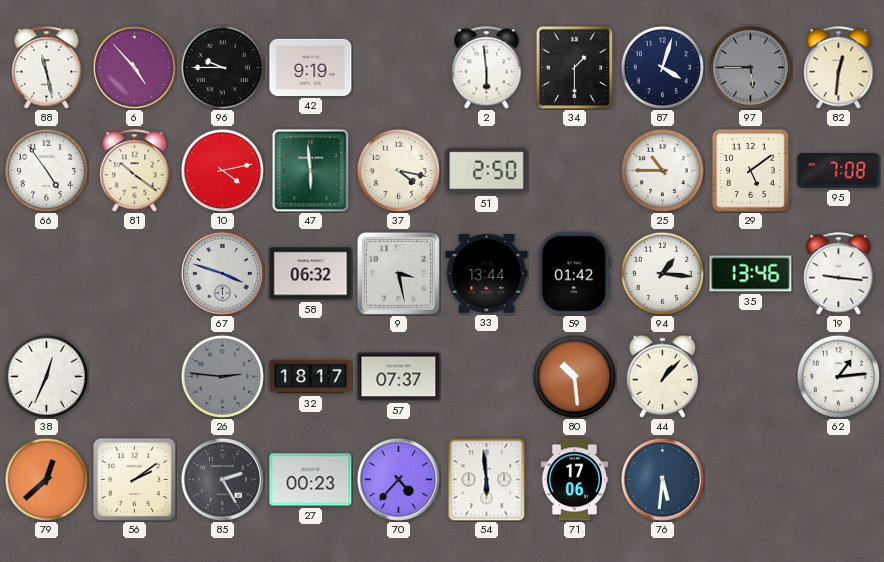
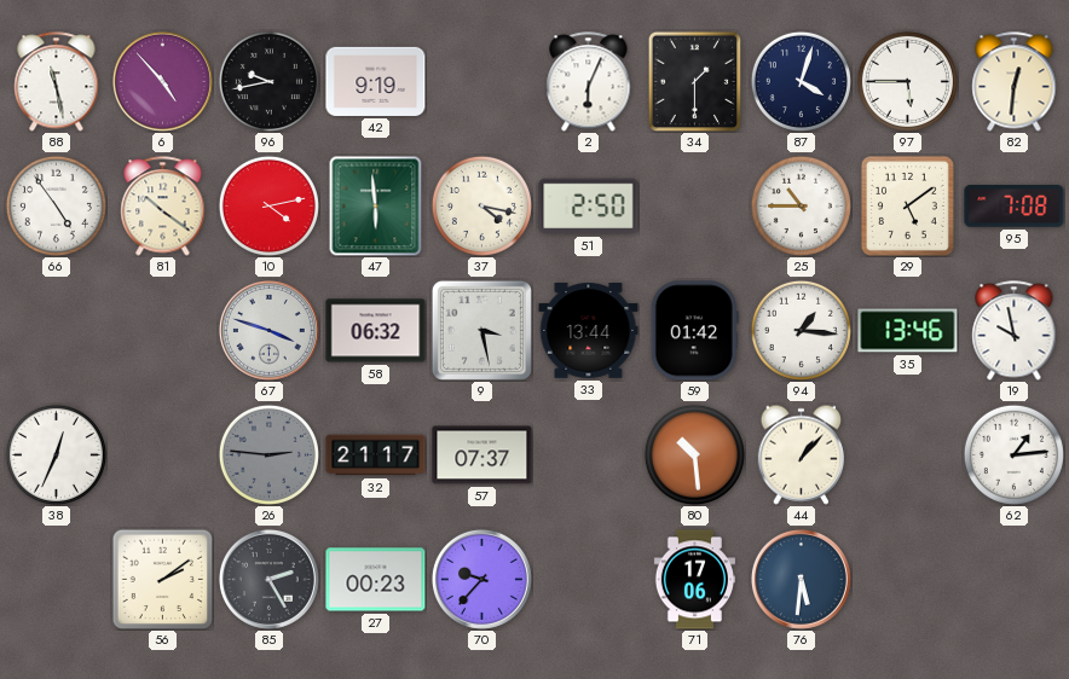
96: 9:45 -> 9:43 (268, 81)
2: 5:59 -> 6:04 (589, 82)
97 dial: grey -> white (907, 81)
19: 9:16 -> 9:58 (1015, 331)
32: 18:17 -> 21:17 (376, 455)
79: 12:38 -> none (46, 479)
70: 4:37 -> 9:37 (481, 579)
54: 5:59 -> none (487, 479)
